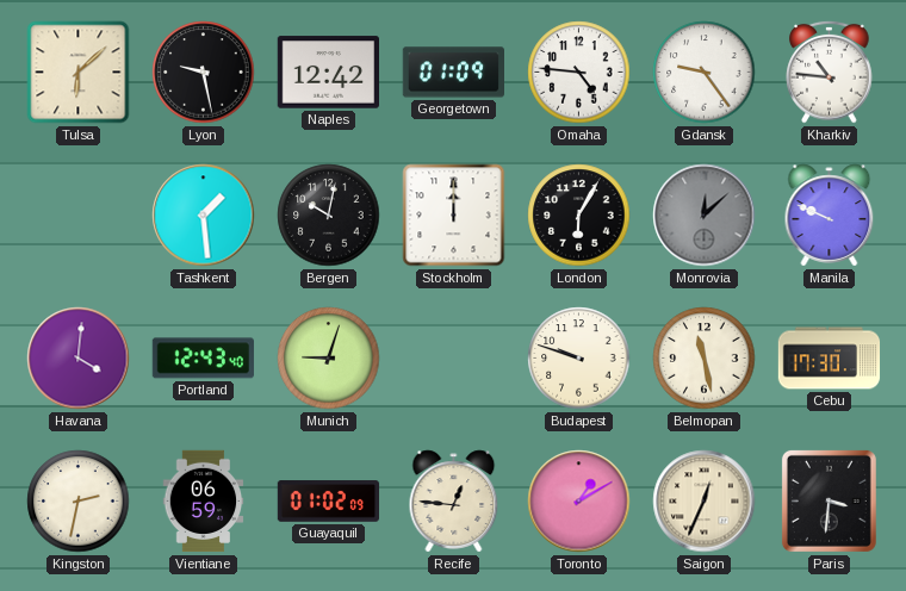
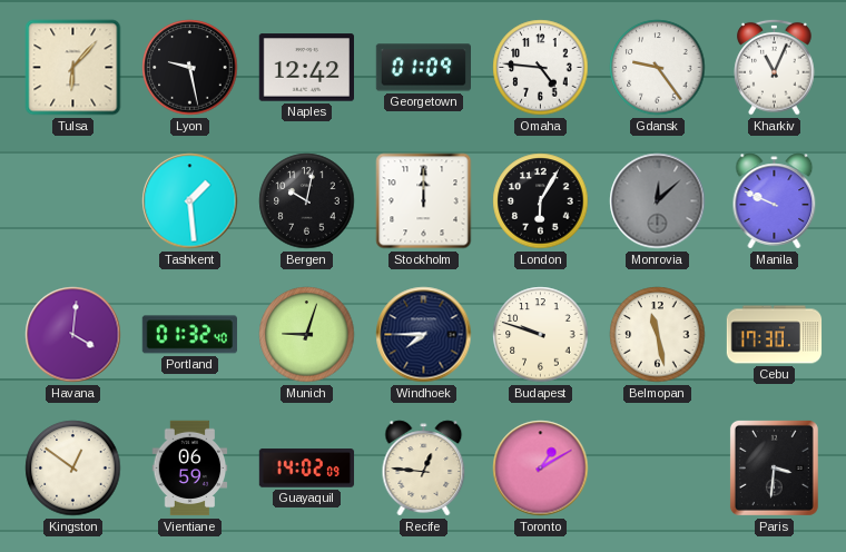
Tulsa: 6:08 -> 6:07 (73, 68)
Kharkiv: 10:46 -> 11:04 (775, 67)
Portland: 12:43 -> 01:32 (189, 335)
Windhoek: none -> 7:45 (424, 335)
Kingston: 2:32 -> 12:51 (73, 469)
Guayaquil: 01:02 -> 14:02 (307, 469)
Saigon: 12:34 -> none (705, 502)
